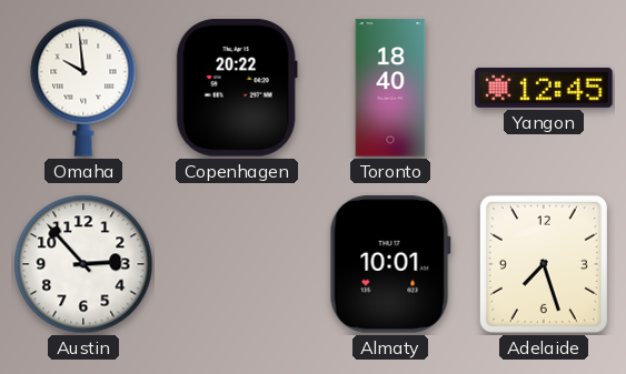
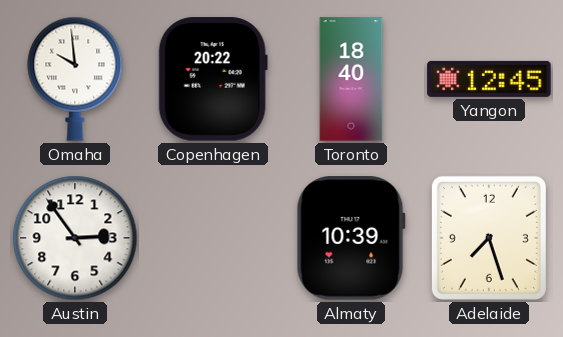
Austin: 2:53 -> 2:54 (75, 238)
Almaty: 10:01 -> 10:39 (351, 238)
